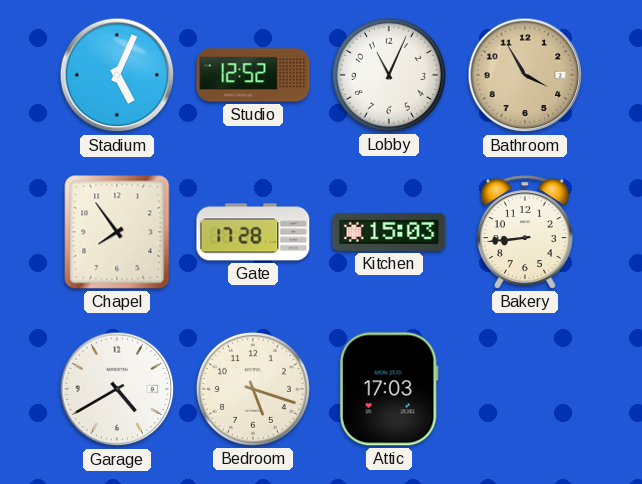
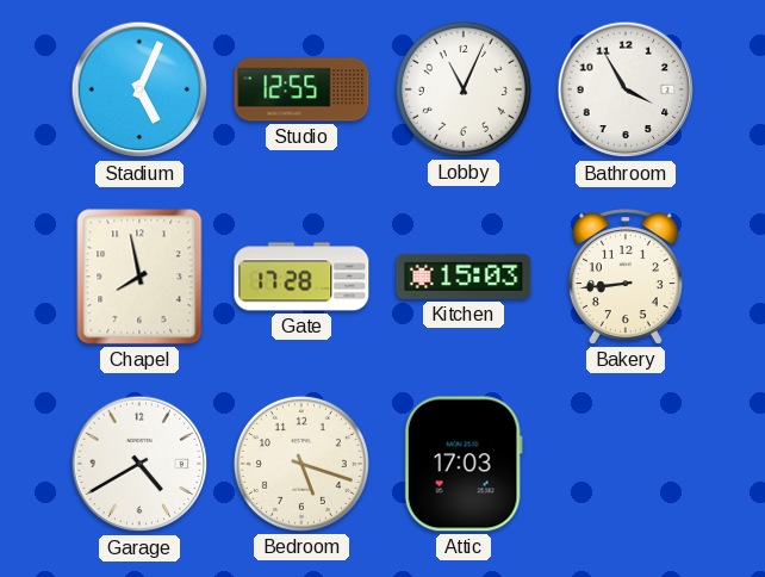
Studio: 12:52 -> 12:55 (301, 89)
Bathroom dial: champagne -> white (626, 89)
Chapel: 7:54 -> 7:58 (139, 277)
